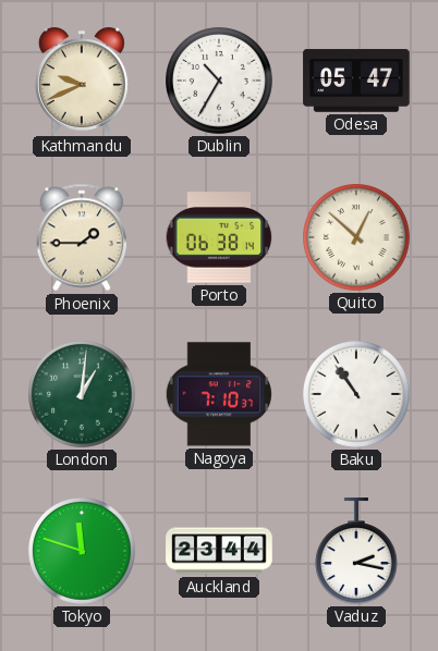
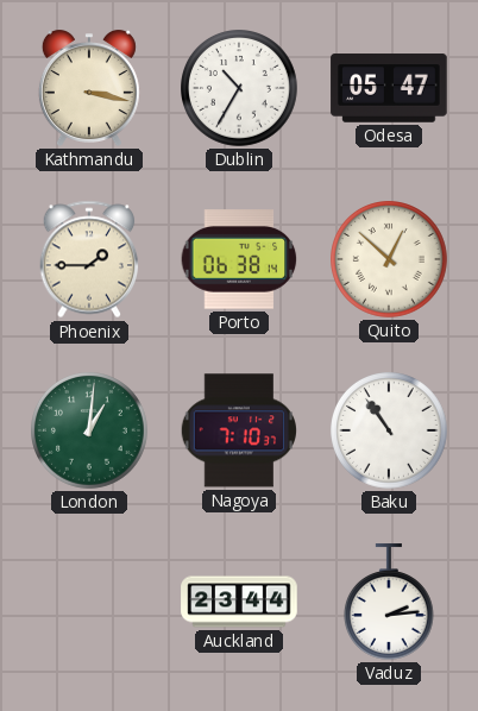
Kathmandu: 9:41 -> 3:17 (89, 88)
Tokyo: 11:48 -> none (83, 552)
Vaduz: 2:17 -> 2:14 (389, 602)
